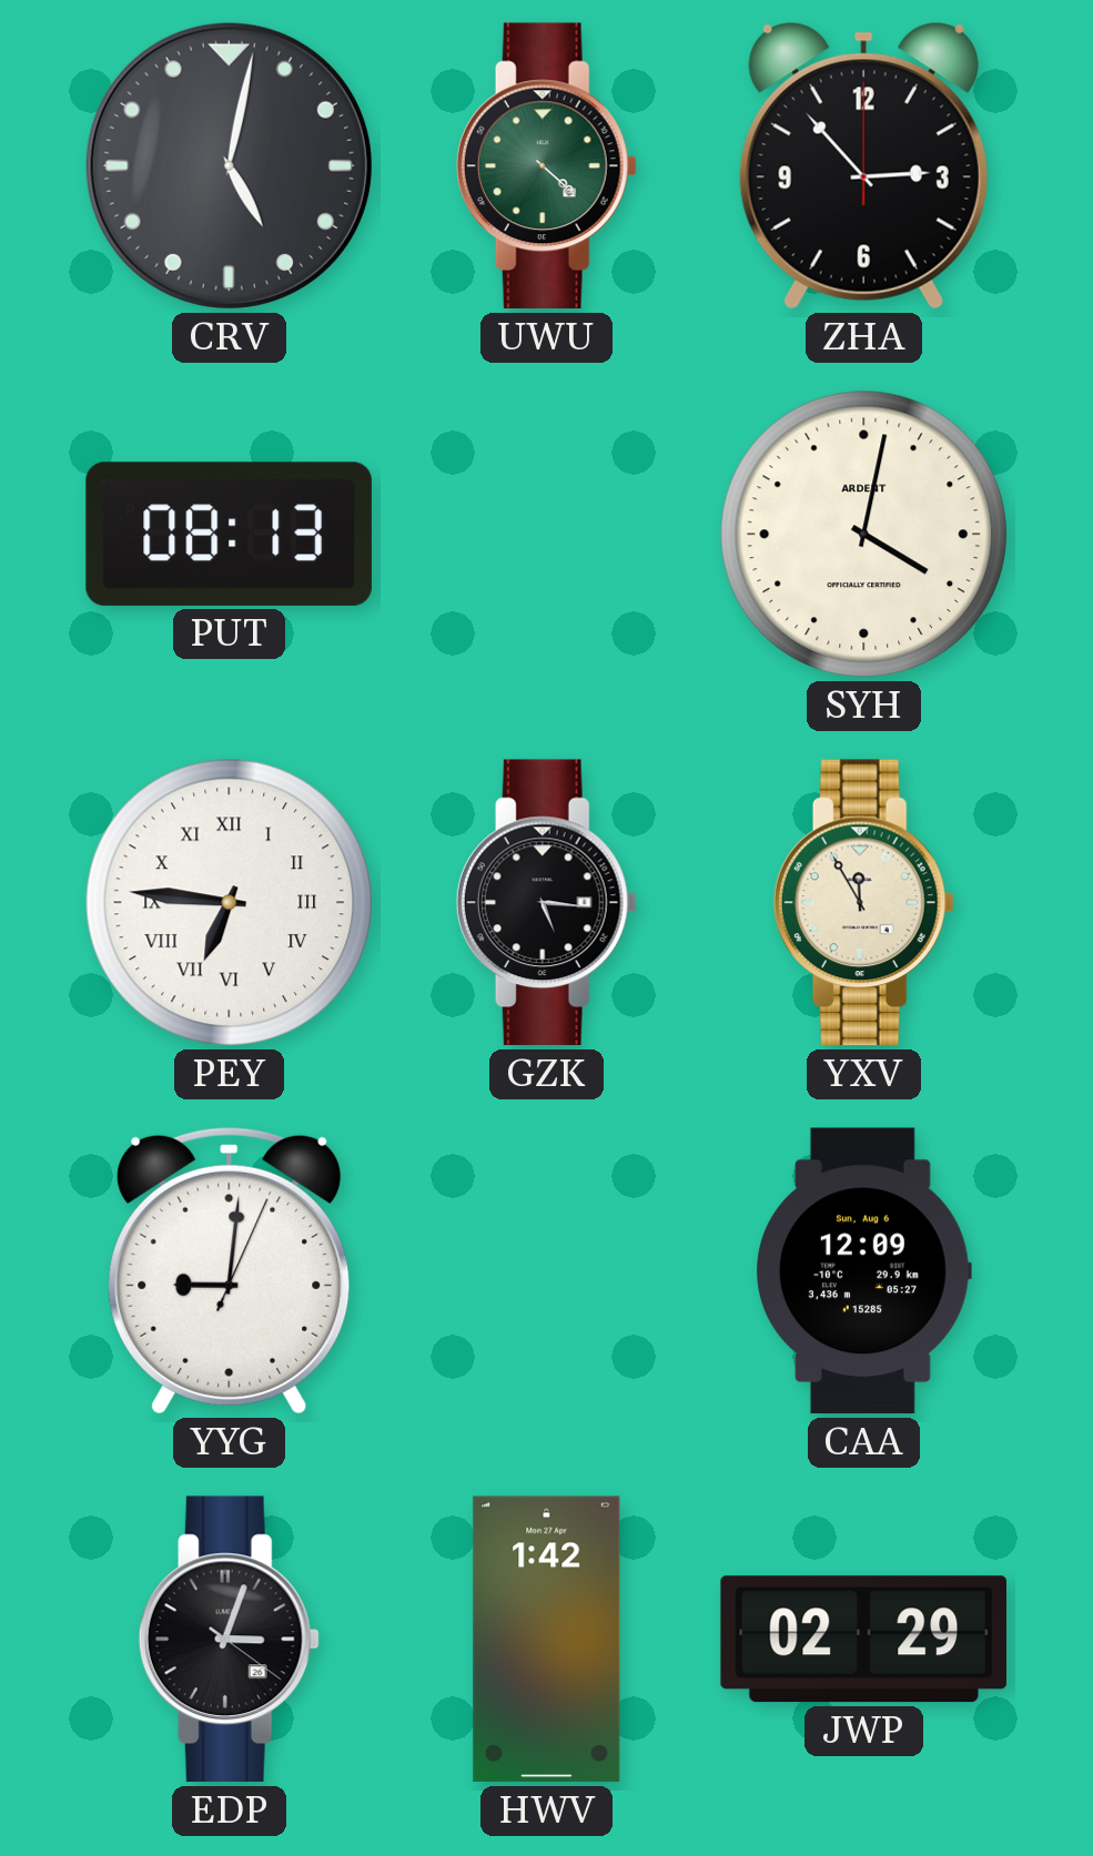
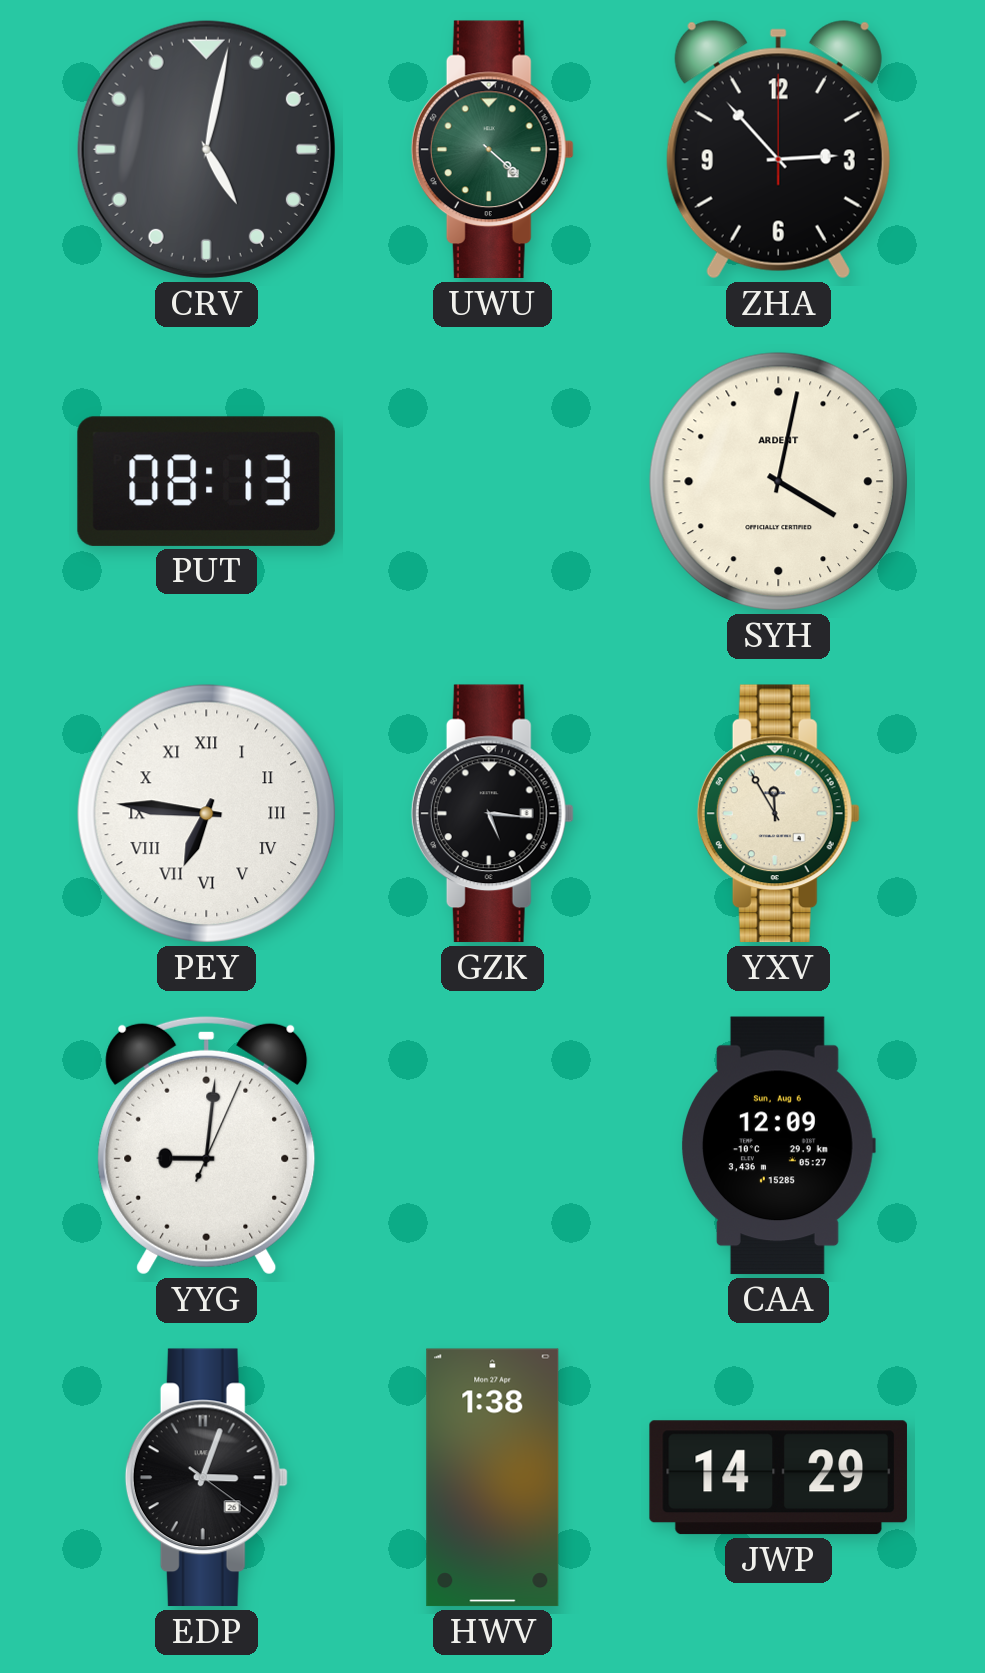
HWV: 1:42 -> 1:38 (493, 1478)
JWP: 02:29 -> 14:29 (778, 1478)
